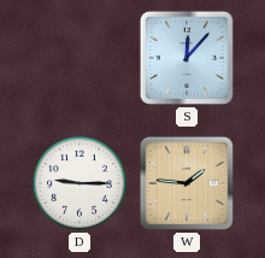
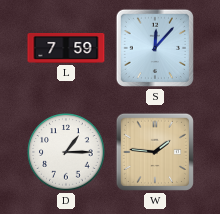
L: none -> 7:59 (66, 49)
D: 9:15 -> 1:15 (66, 152)
